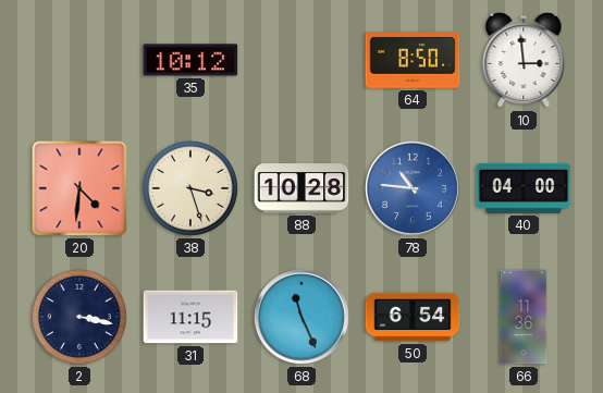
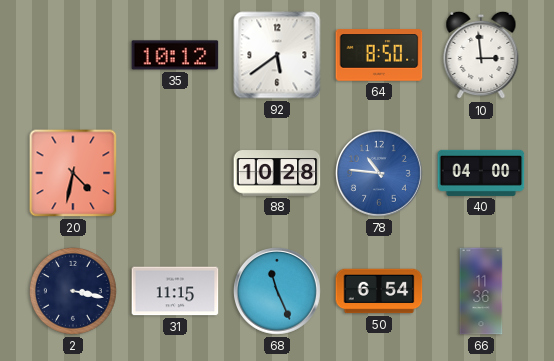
92: none -> 5:39 (277, 55)
20: 4:31 -> 4:32 (73, 173)
38: 3:27 -> none (190, 188)
